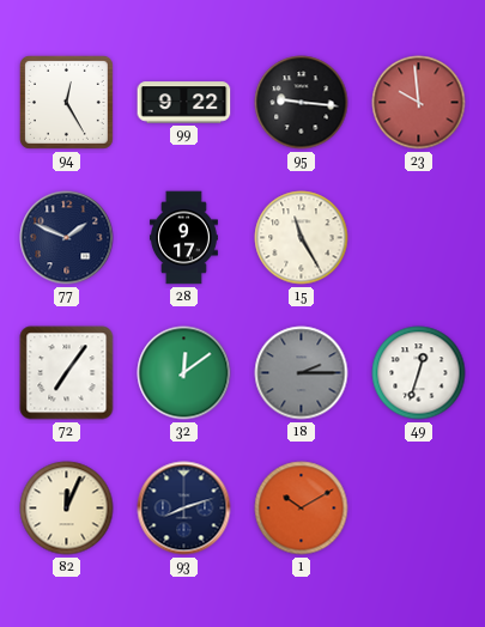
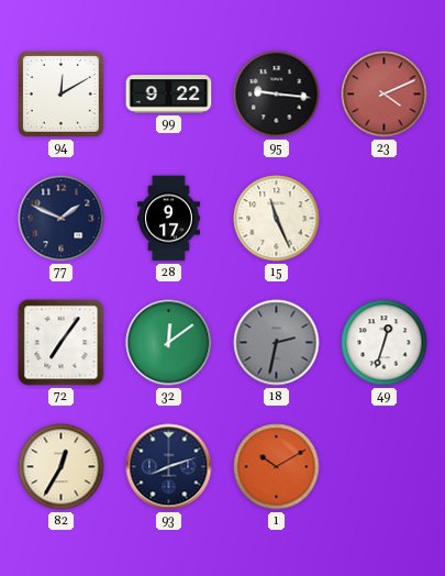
94: 12:25 -> 12:10 (60, 93)
23: 9:59 -> 4:11 (385, 95)
15: 11:25 -> 11:26 (277, 219)
18: 2:15 -> 2:32 (277, 343)
82: 12:04 -> 12:35 (62, 467)
